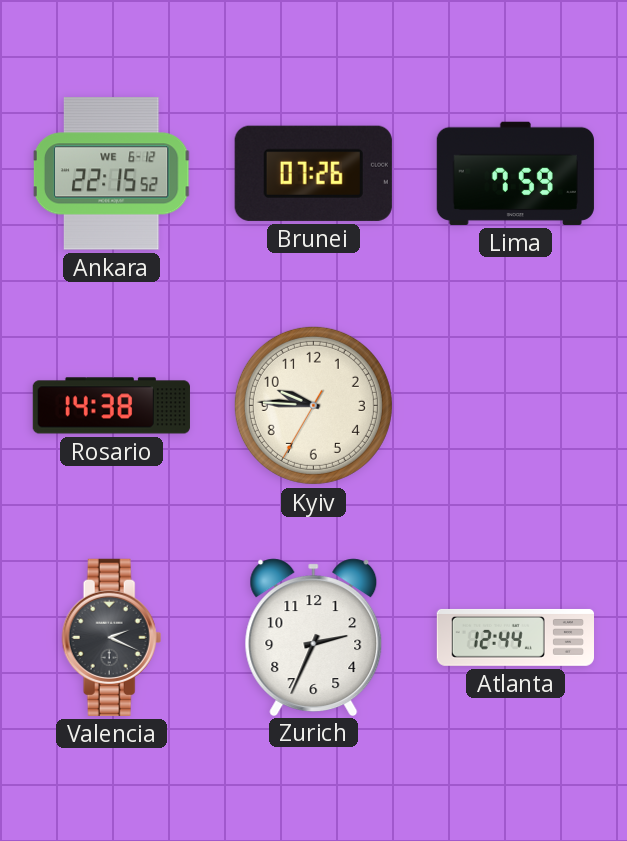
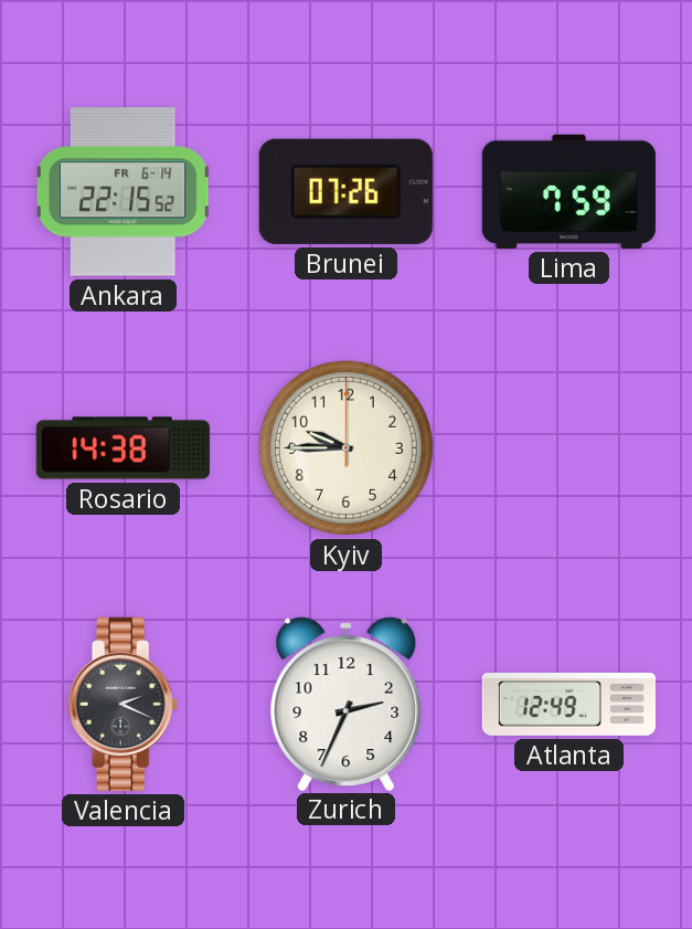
Ankara date: WE 6-12 -> FR 6-14 (123, 192)
Kyiv: 9:45:35 -> 9:45:00 (345, 447)
Atlanta: 12:44 -> 12:49 (568, 704)
